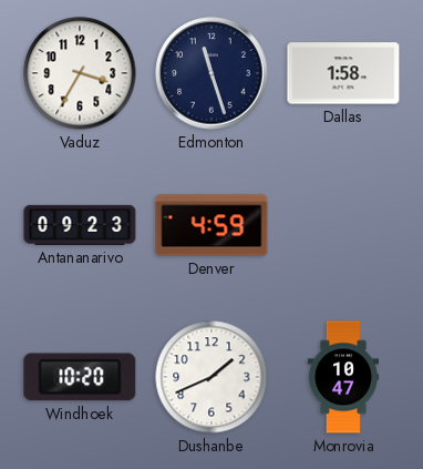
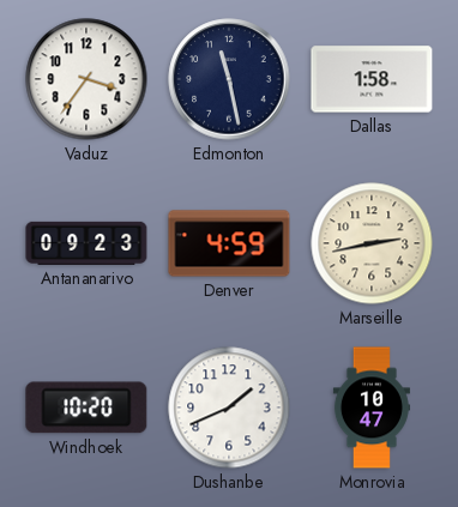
Vaduz: 3:35 -> 3:36 (86, 79)
Edmonton: 11:27 -> 11:28 (229, 79)
Marseille: none -> 2:43 (372, 243)
